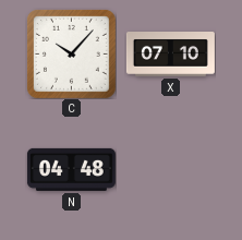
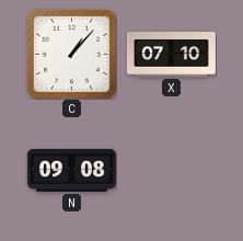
C: 10:07 -> 1:07 (71, 54)
N: 04:48 -> 09:08 (71, 170)
